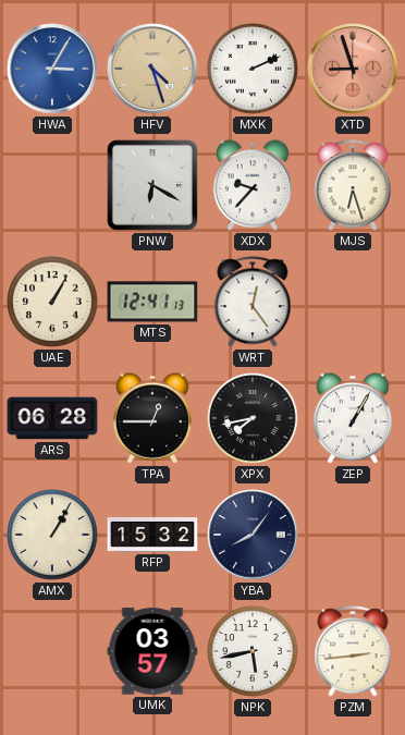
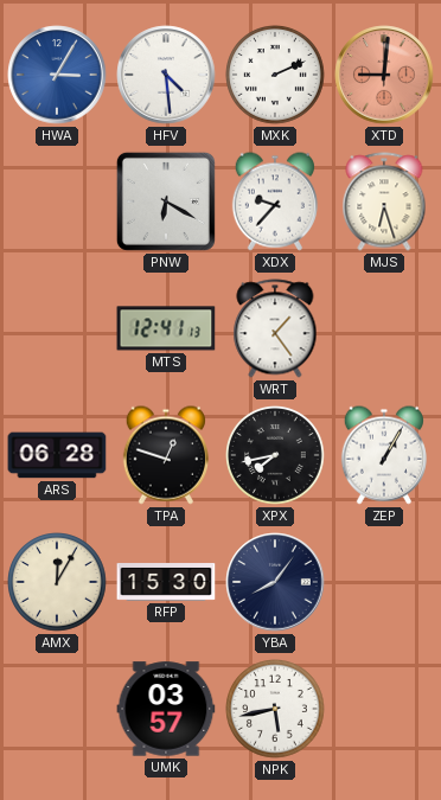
HFV: 4:27 -> 4:29 (166, 75)
HFV dial: champagne -> white (166, 75)
XTD: 8:57 -> 9:01 (384, 75)
UAE: 1:05 -> none (53, 303)
WRT: 12:24 -> 1:24 (275, 328)
TPA: 12:45 -> 12:48 (166, 455)
AMX: 1:05 -> 12:05 (58, 583)
RFP: 15:32 -> 15:30 (166, 583)
PZM: 2:44 -> none (353, 651)
